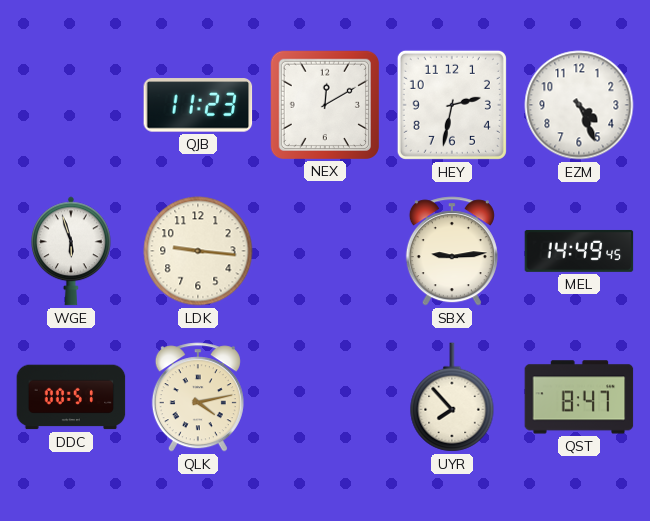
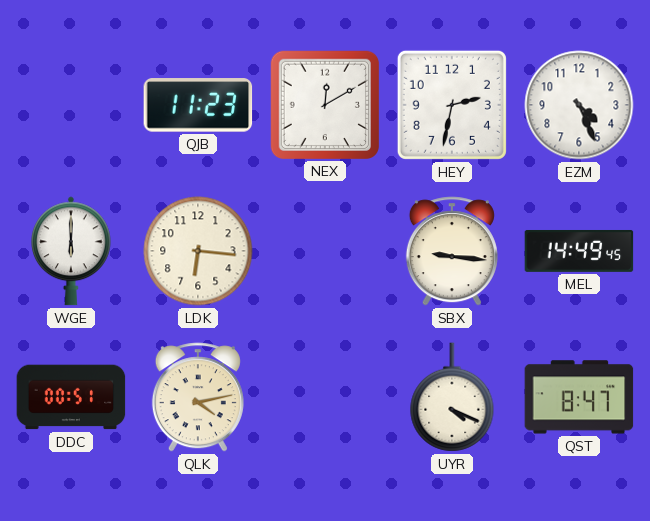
WGE: 5:57 -> 6:00 (72, 251)
LDK: 9:16 -> 6:16 (198, 251)
SBX: 9:14 -> 9:16 (452, 251)
UYR: 7:53 -> 4:19 (452, 397)
